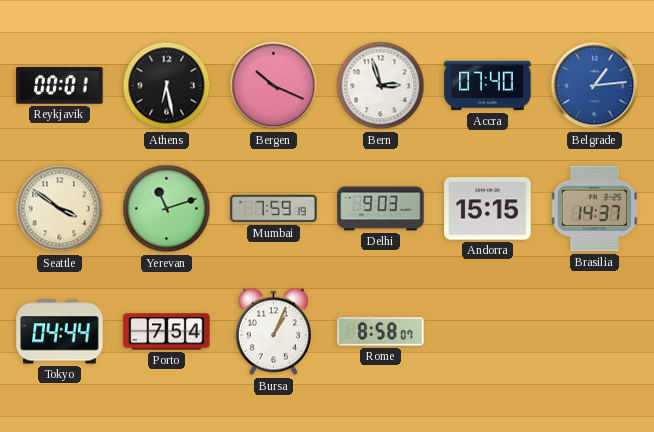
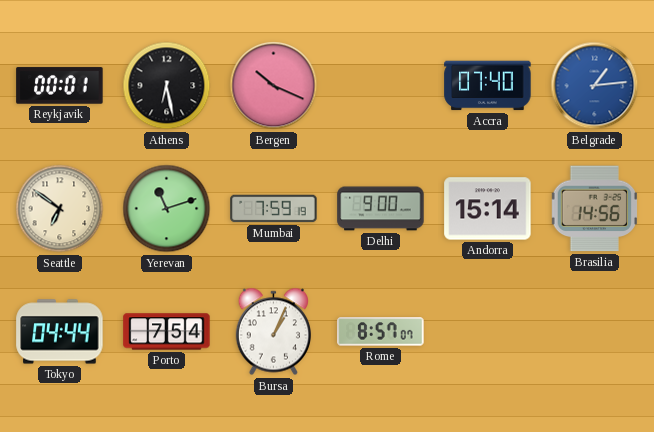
Bern: 2:57 -> none (381, 86)
Seattle: 3:51 -> 6:51 (60, 209)
Delhi: 9:03 -> 9:00 (381, 209)
Andorra: 15:15 -> 15:14 (488, 209)
Brasilia: 14:37 -> 14:56 (594, 209)
Rome: 8:58 -> 8:57 (381, 332)
